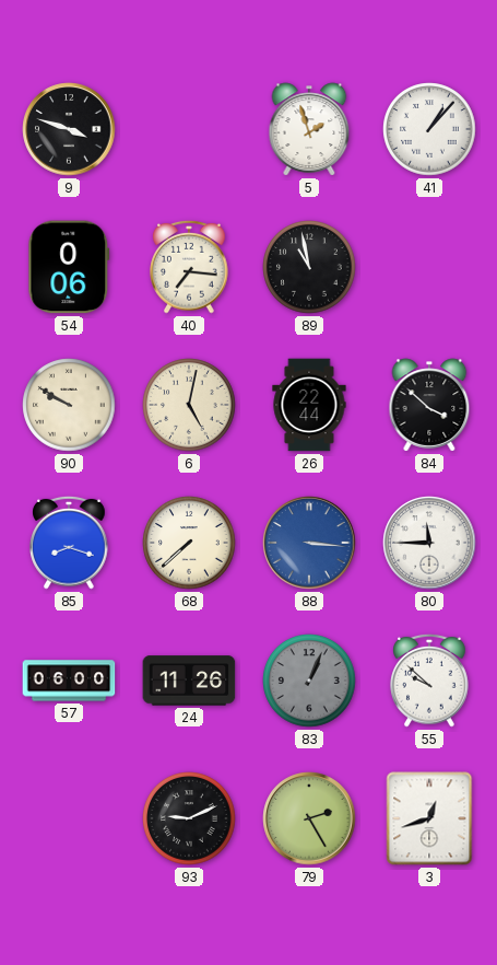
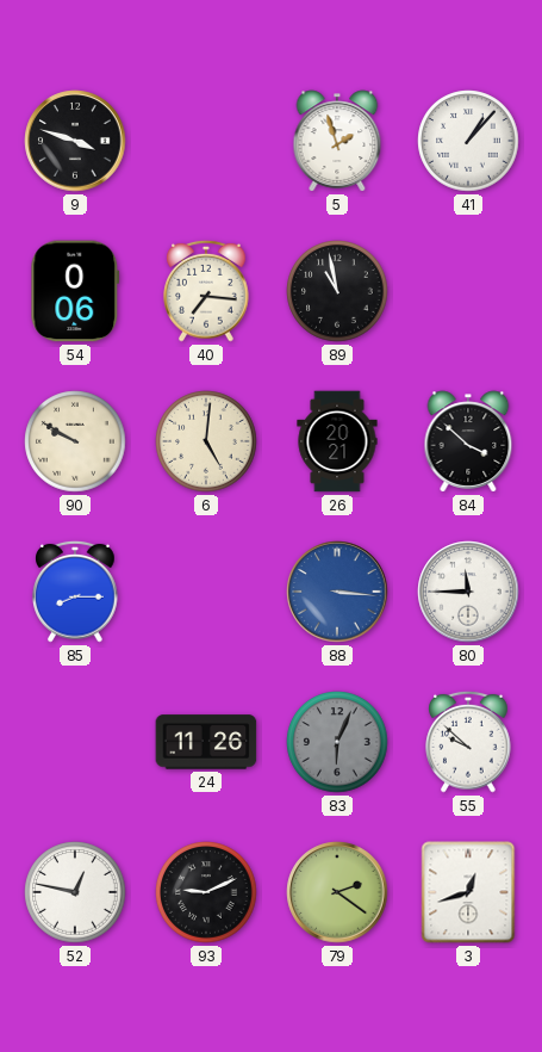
6: 5:02 -> 5:01 (206, 441)
26: 22:44 -> 20:21 (337, 441)
85: 8:18 -> 8:15 (75, 592)
68: 7:38 -> none (189, 543)
57: 06:00 -> none (69, 681)
83: 1:04 -> 6:04 (337, 742)
52: none -> 12:47 (75, 892)
79: 2:25 -> 2:21 (337, 892)
